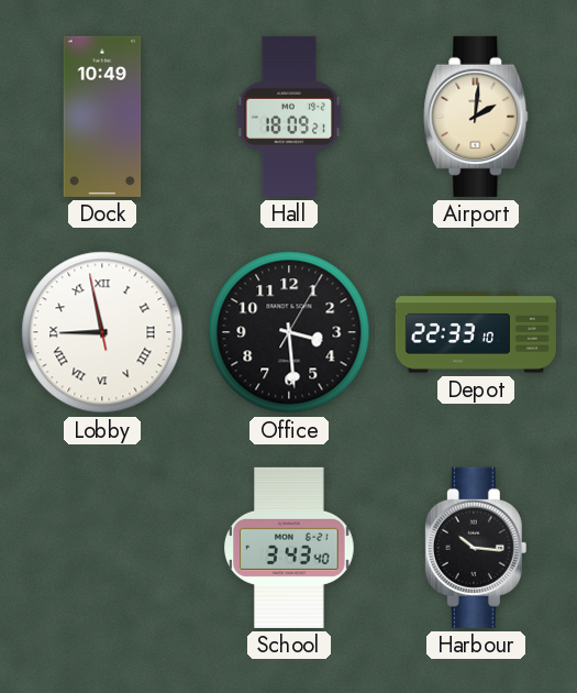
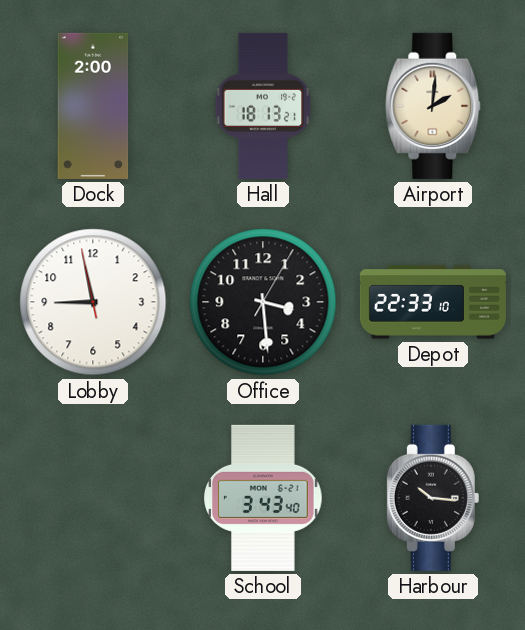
Dock: 10:49 -> 2:00 (93, 106)
Hall: 18:09 -> 18:13 (263, 106)
Lobby numerals: Roman -> Arabic (93, 302)
